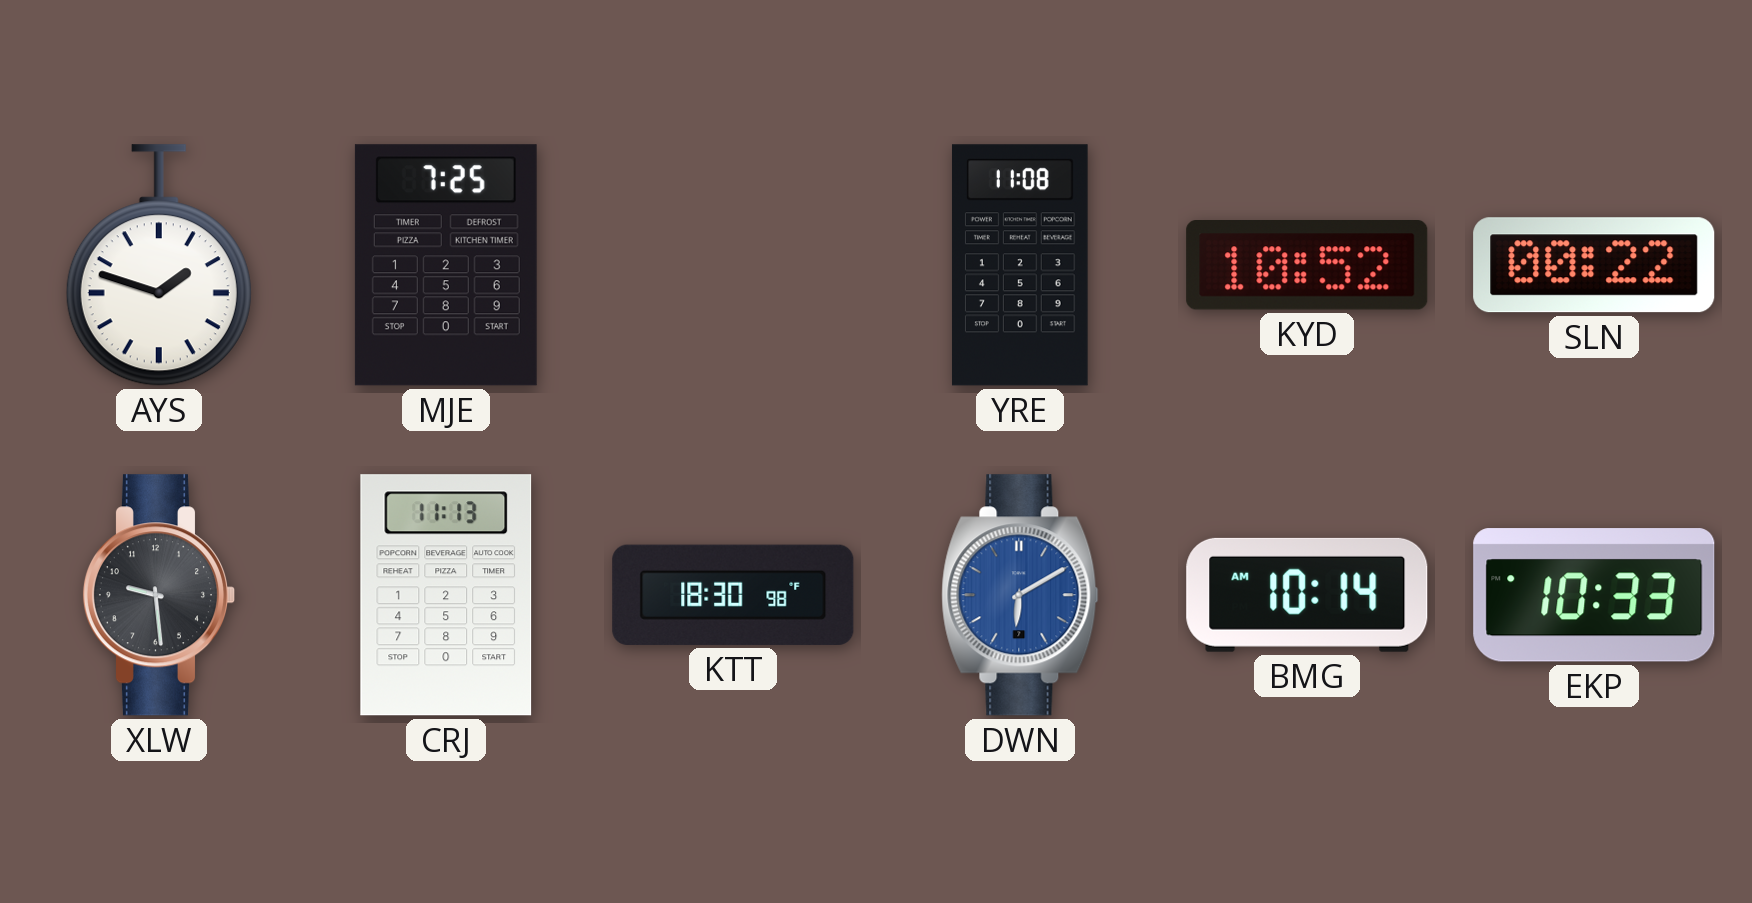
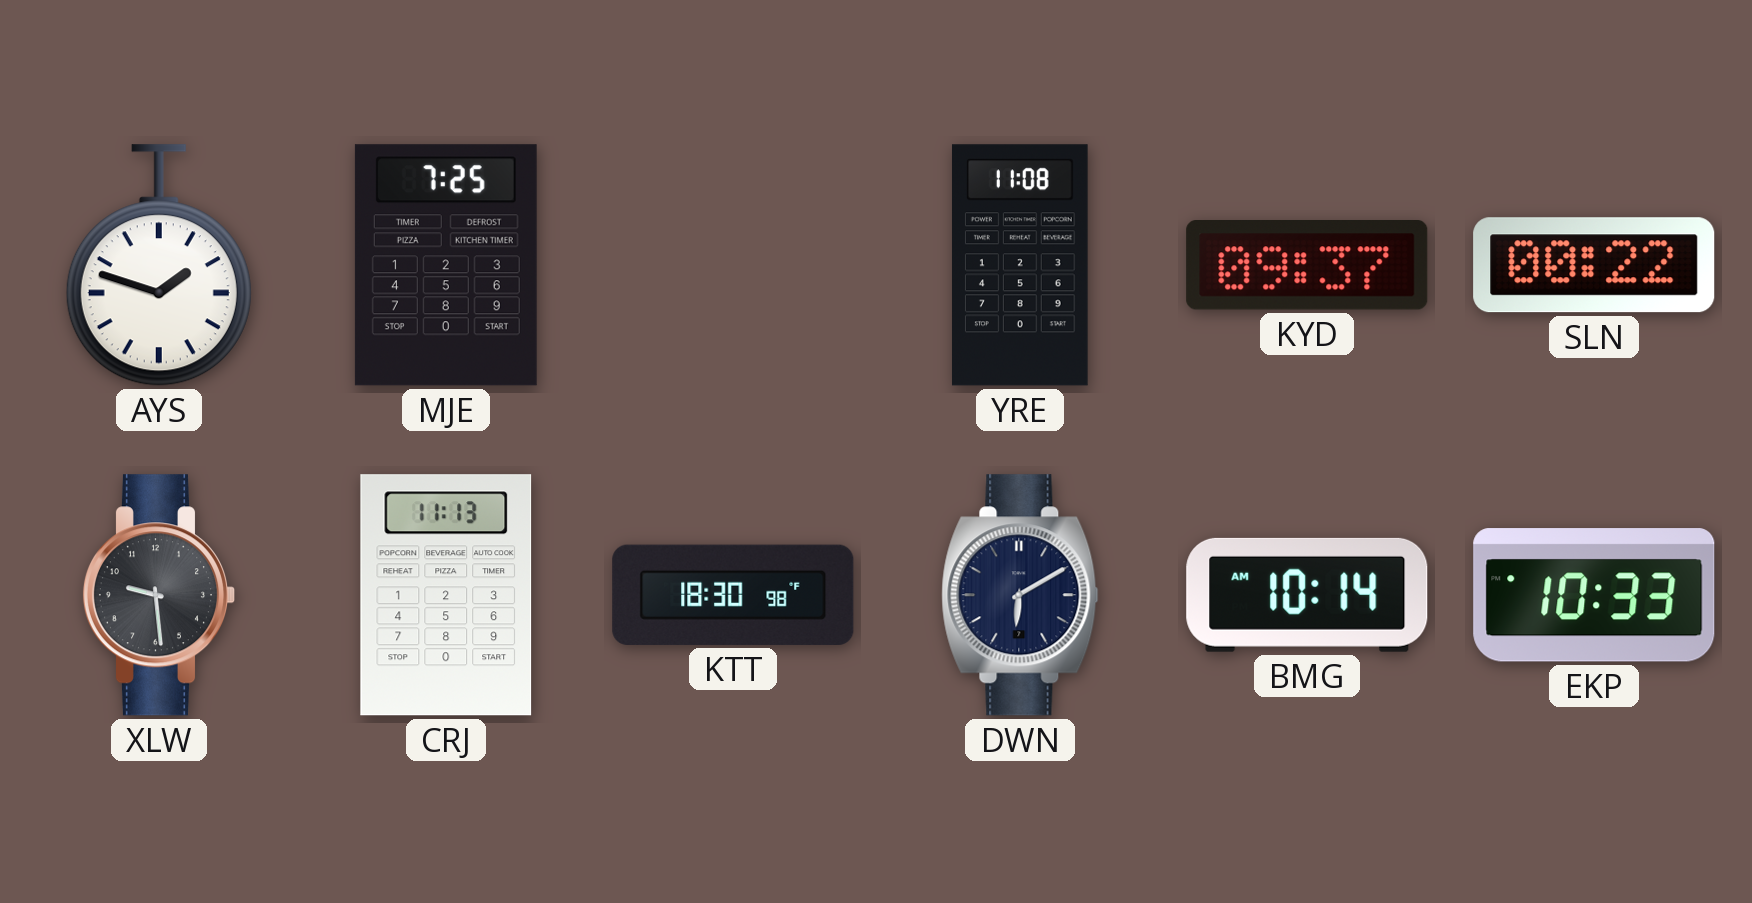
KYD: 10:52 -> 09:37 (1307, 266)
DWN dial: blue -> navy (1020, 595)
